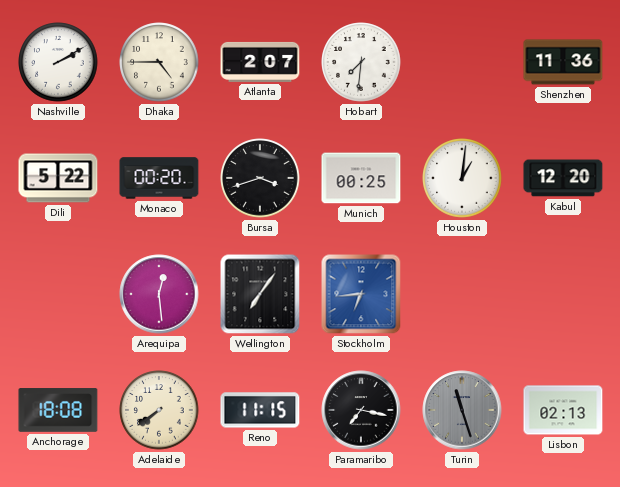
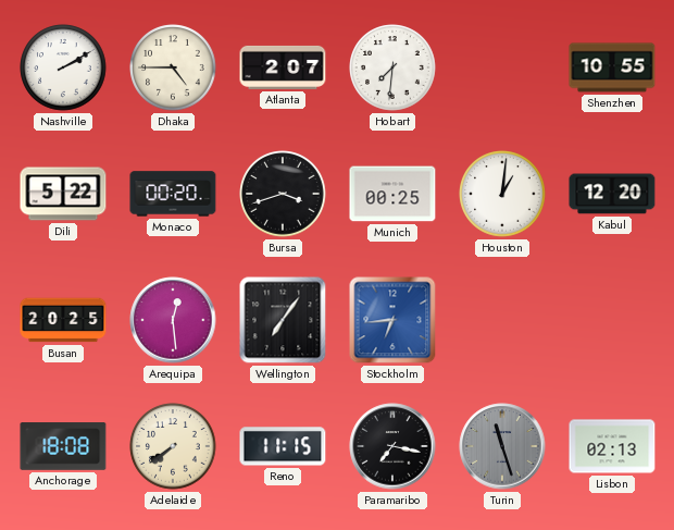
Shenzhen: 11:36 -> 10:55 (612, 67)
Busan: none -> 20:25 (63, 320)
